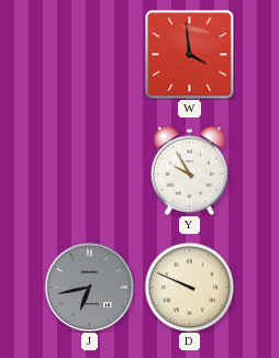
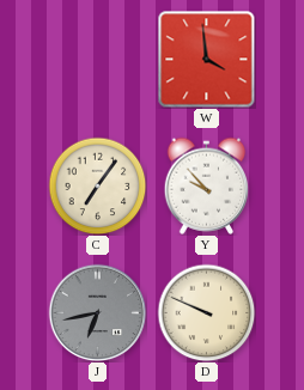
C: none -> 7:06 (97, 185)
Y: 9:55 -> 9:53 (207, 185)
